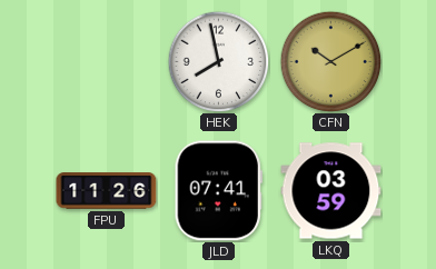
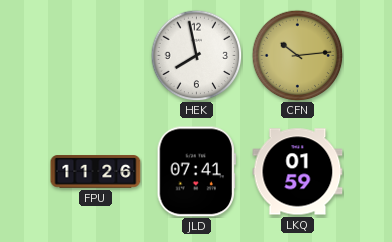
CFN: 10:10 -> 10:14 (297, 55)
LKQ: 03:59 -> 01:59 (298, 172)
